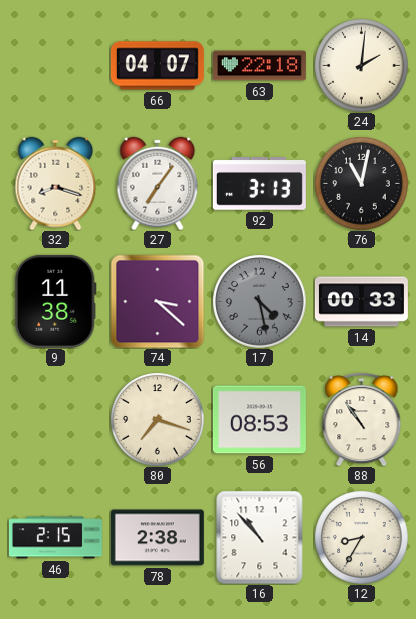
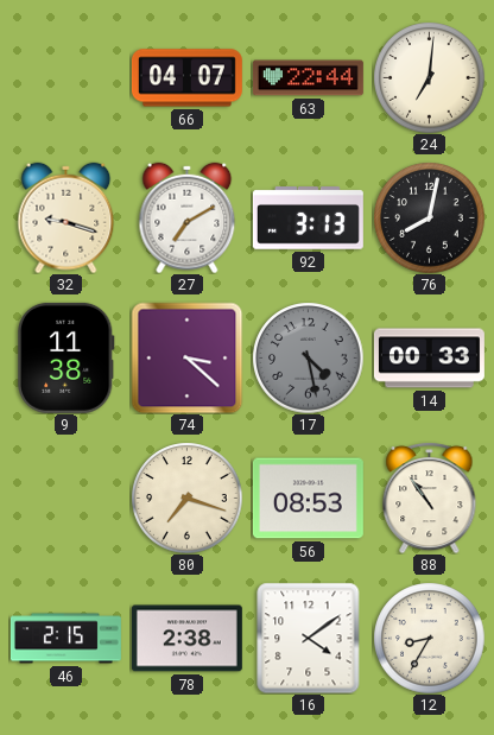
63: 22:18 -> 22:44 (308, 78)
24: 2:01 -> 7:01 (429, 77)
32: 8:18 -> 9:18 (66, 217)
27: 7:06 -> 7:10 (188, 217)
76: 11:02 -> 8:02 (429, 217)
16: 10:53 -> 4:09 (309, 638)
